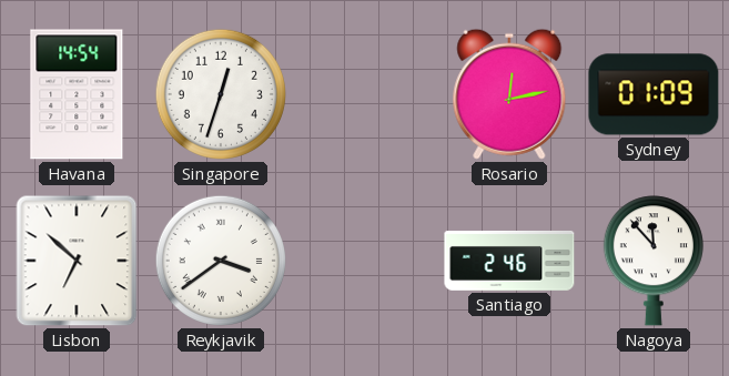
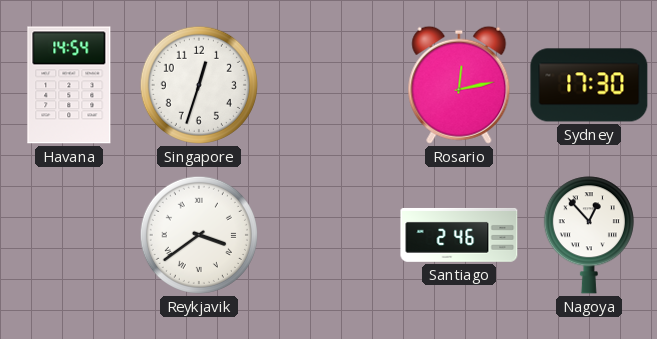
Sydney: 01:09 -> 17:30 (589, 85)
Lisbon: 6:52 -> none (77, 261)
Nagoya: 11:53 -> 12:53 (589, 235)
